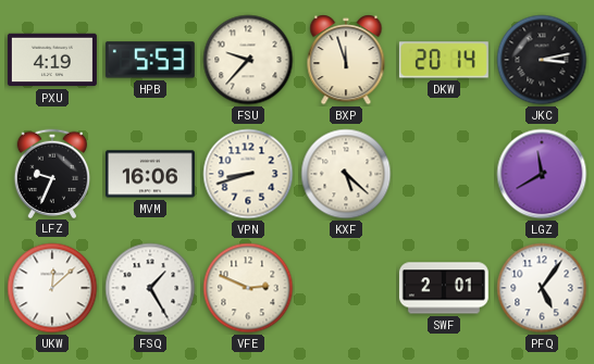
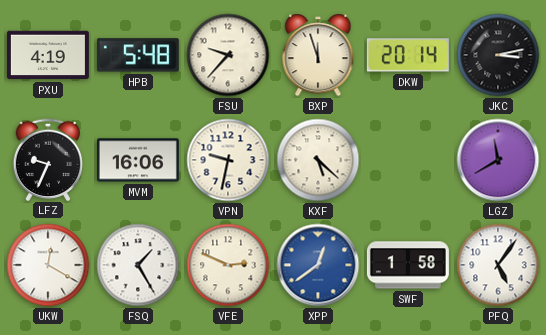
HPB: 5:53 -> 5:48 (138, 55)
VPN: 8:42 -> 9:32 (228, 160)
UKW: 12:08 -> 12:20 (48, 265)
XPP: none -> 12:39 (318, 265)
SWF: 2:01 -> 1:58 (408, 265)
